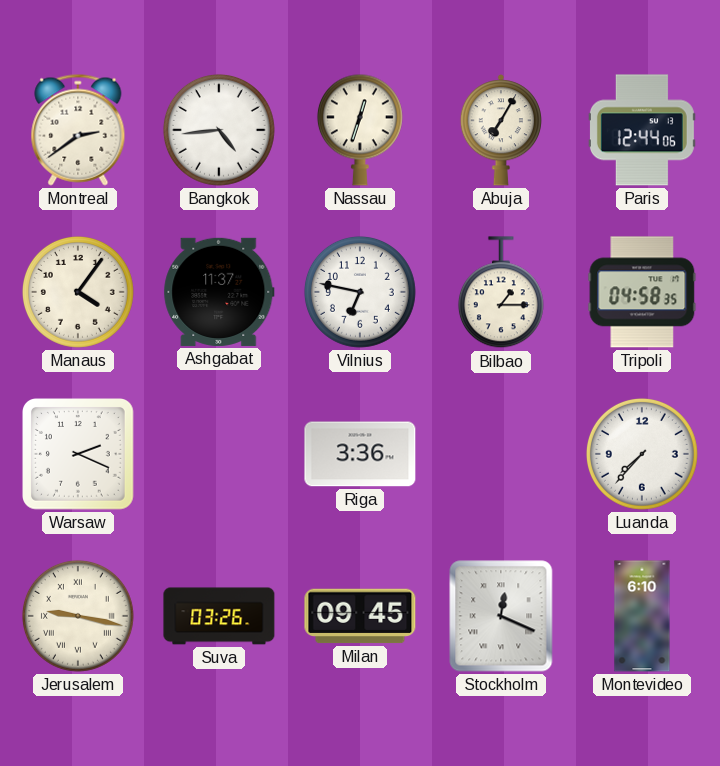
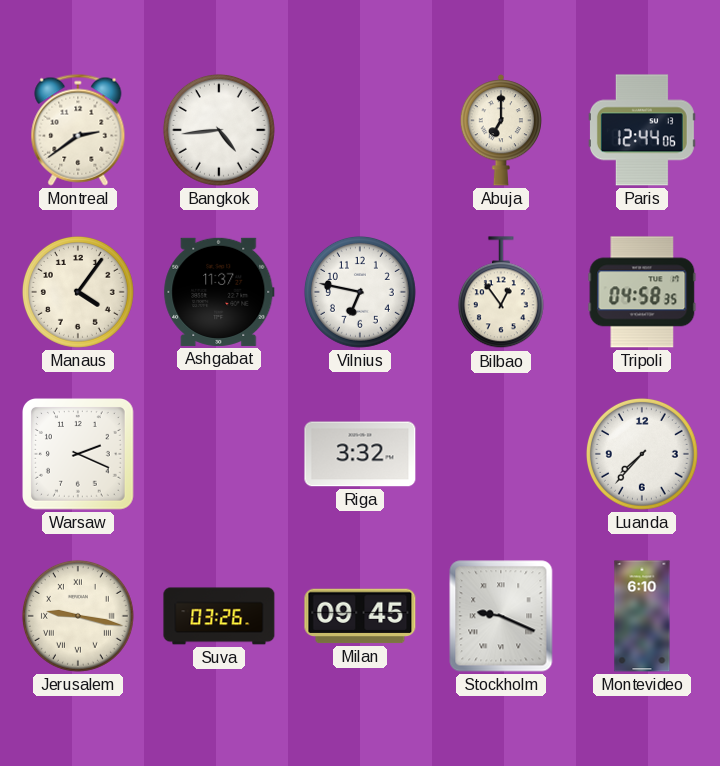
Nassau: 12:33 -> none (360, 130)
Abuja: 7:05 -> 7:00 (501, 130)
Bilbao: 1:15 -> 12:54 (501, 293)
Riga: 3:36 -> 3:32 (360, 454)
Stockholm: 12:19 -> 9:19 (501, 616)
